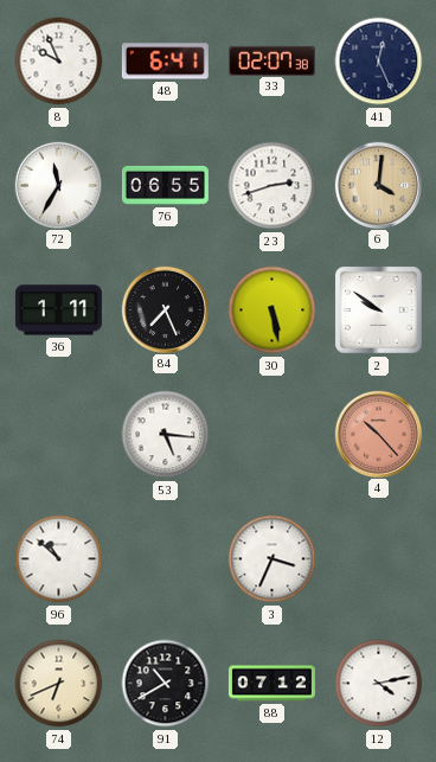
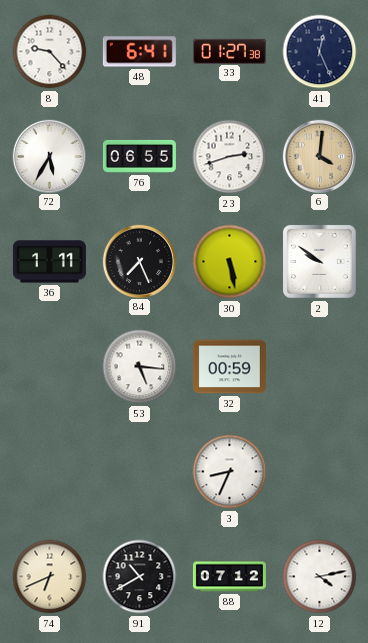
8: 9:56 -> 9:23 (50, 52)
33: 02:07 -> 01:27 (229, 51)
72: 11:35 -> 5:35 (49, 156)
32: none -> 00:59 (229, 367)
4: 10:23 -> none (378, 434)
96: 10:52 -> none (59, 559)
3: 3:34 -> 8:34 (230, 472)
